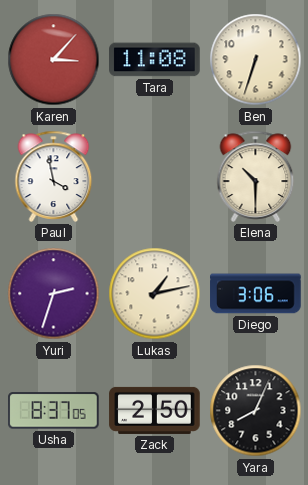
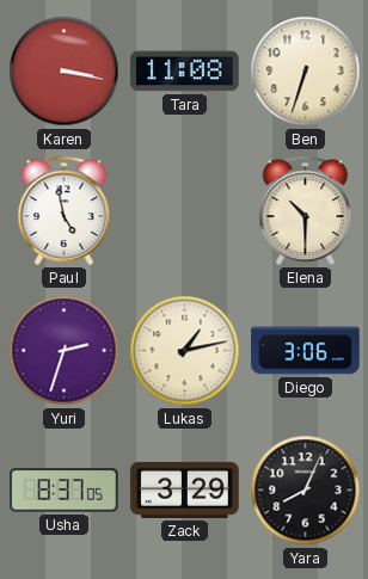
Karen: 3:07 -> 3:17 (65, 72)
Paul: 3:58 -> 4:58 (65, 210)
Zack: 2:50 -> 3:29 (185, 489)
